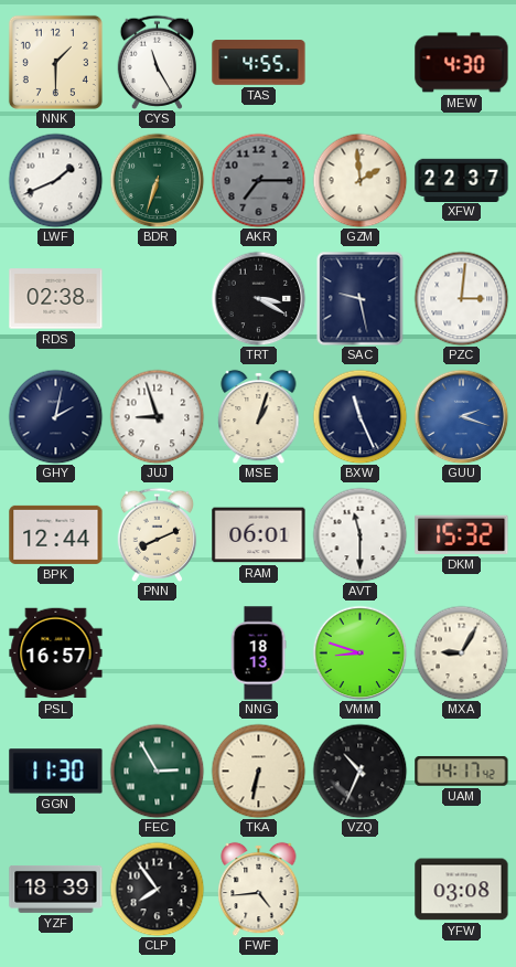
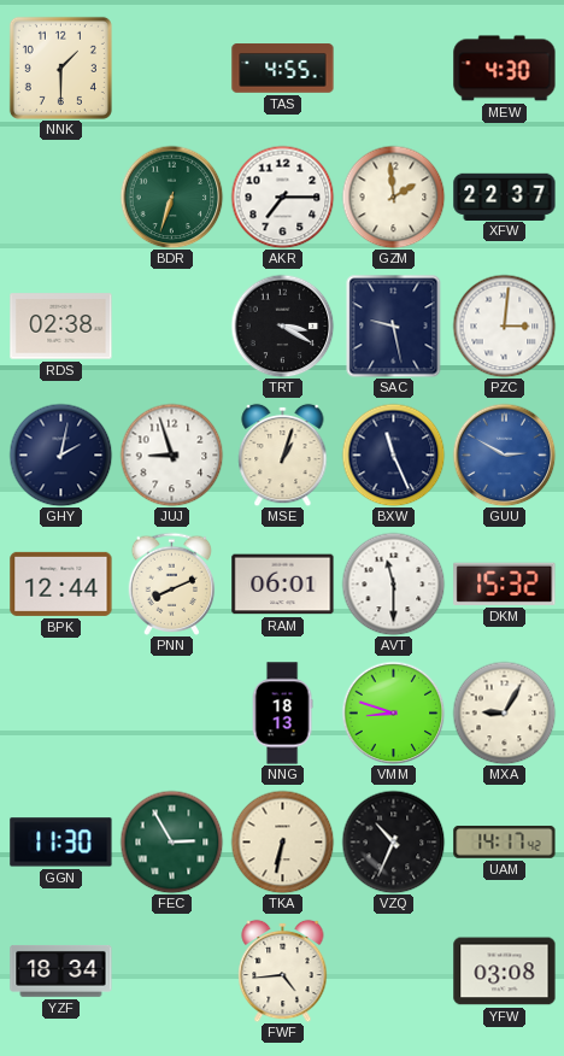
CYS: 11:25 -> none (158, 62)
LWF: 1:41 -> none (55, 180)
AKR dial: grey -> white (282, 196)
GUU: 2:18 -> 2:50 (504, 454)
PSL: 16:57 -> none (56, 653)
YZF: 18:39 -> 18:34 (61, 970)
CLP: 7:54 -> none (157, 889)
